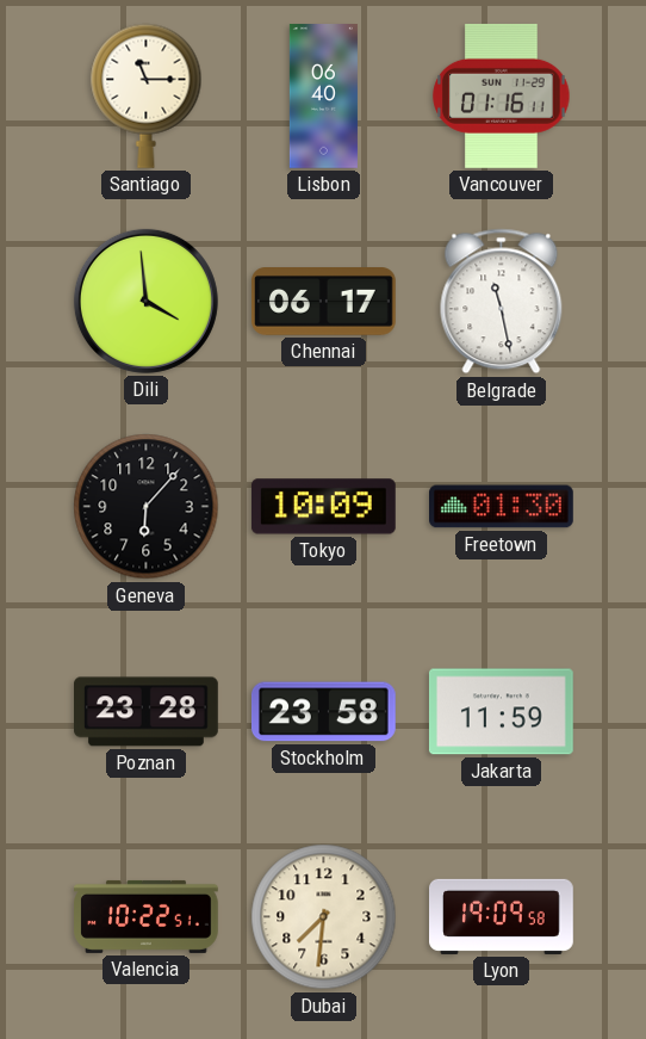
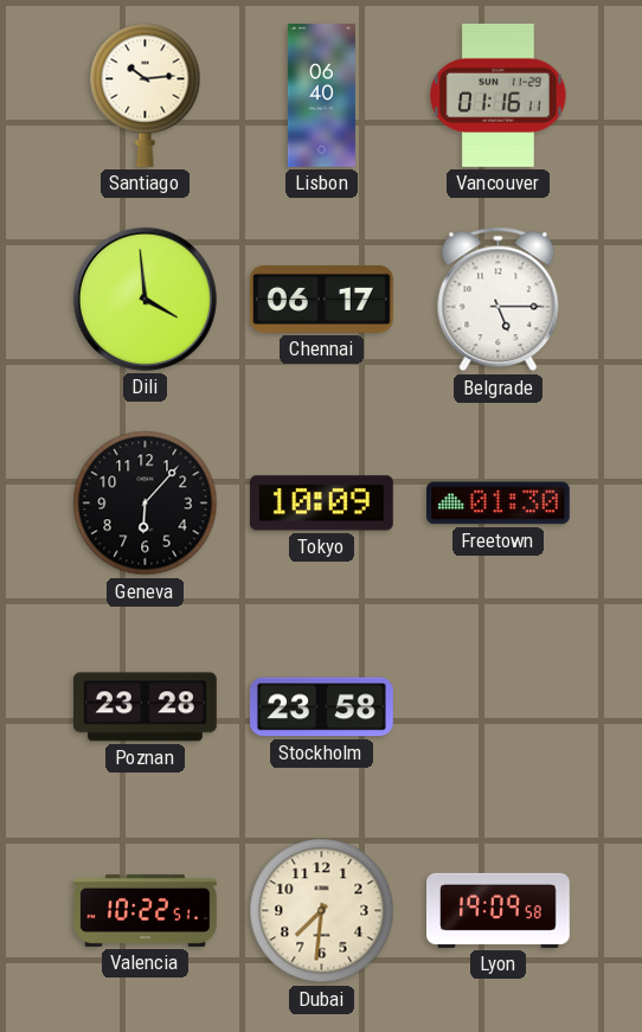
Santiago: 11:15 -> 10:14 (146, 95)
Belgrade: 11:28 -> 5:15 (499, 300)
Jakarta: 11:59 -> none (502, 712)
